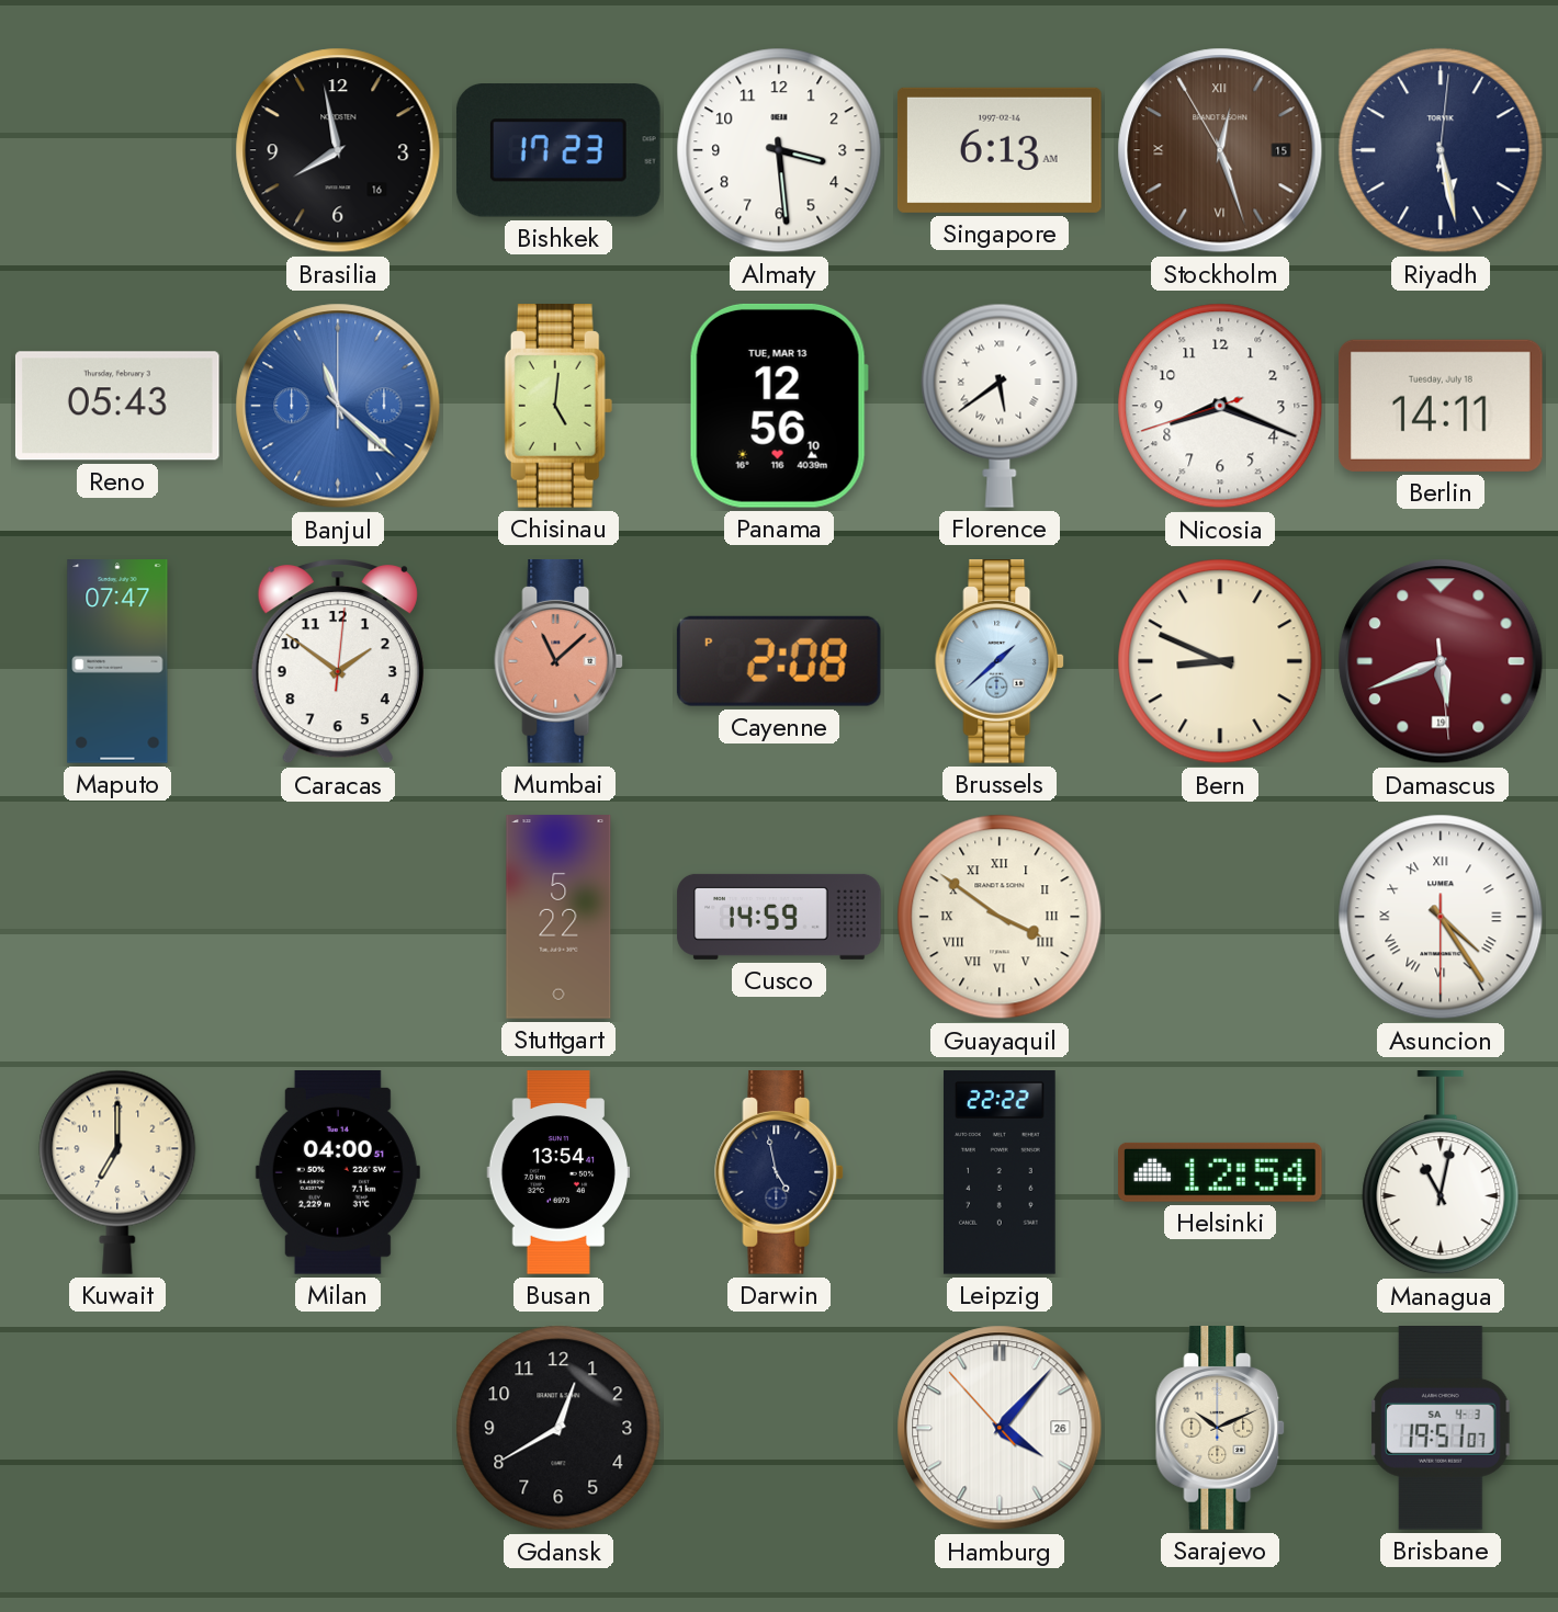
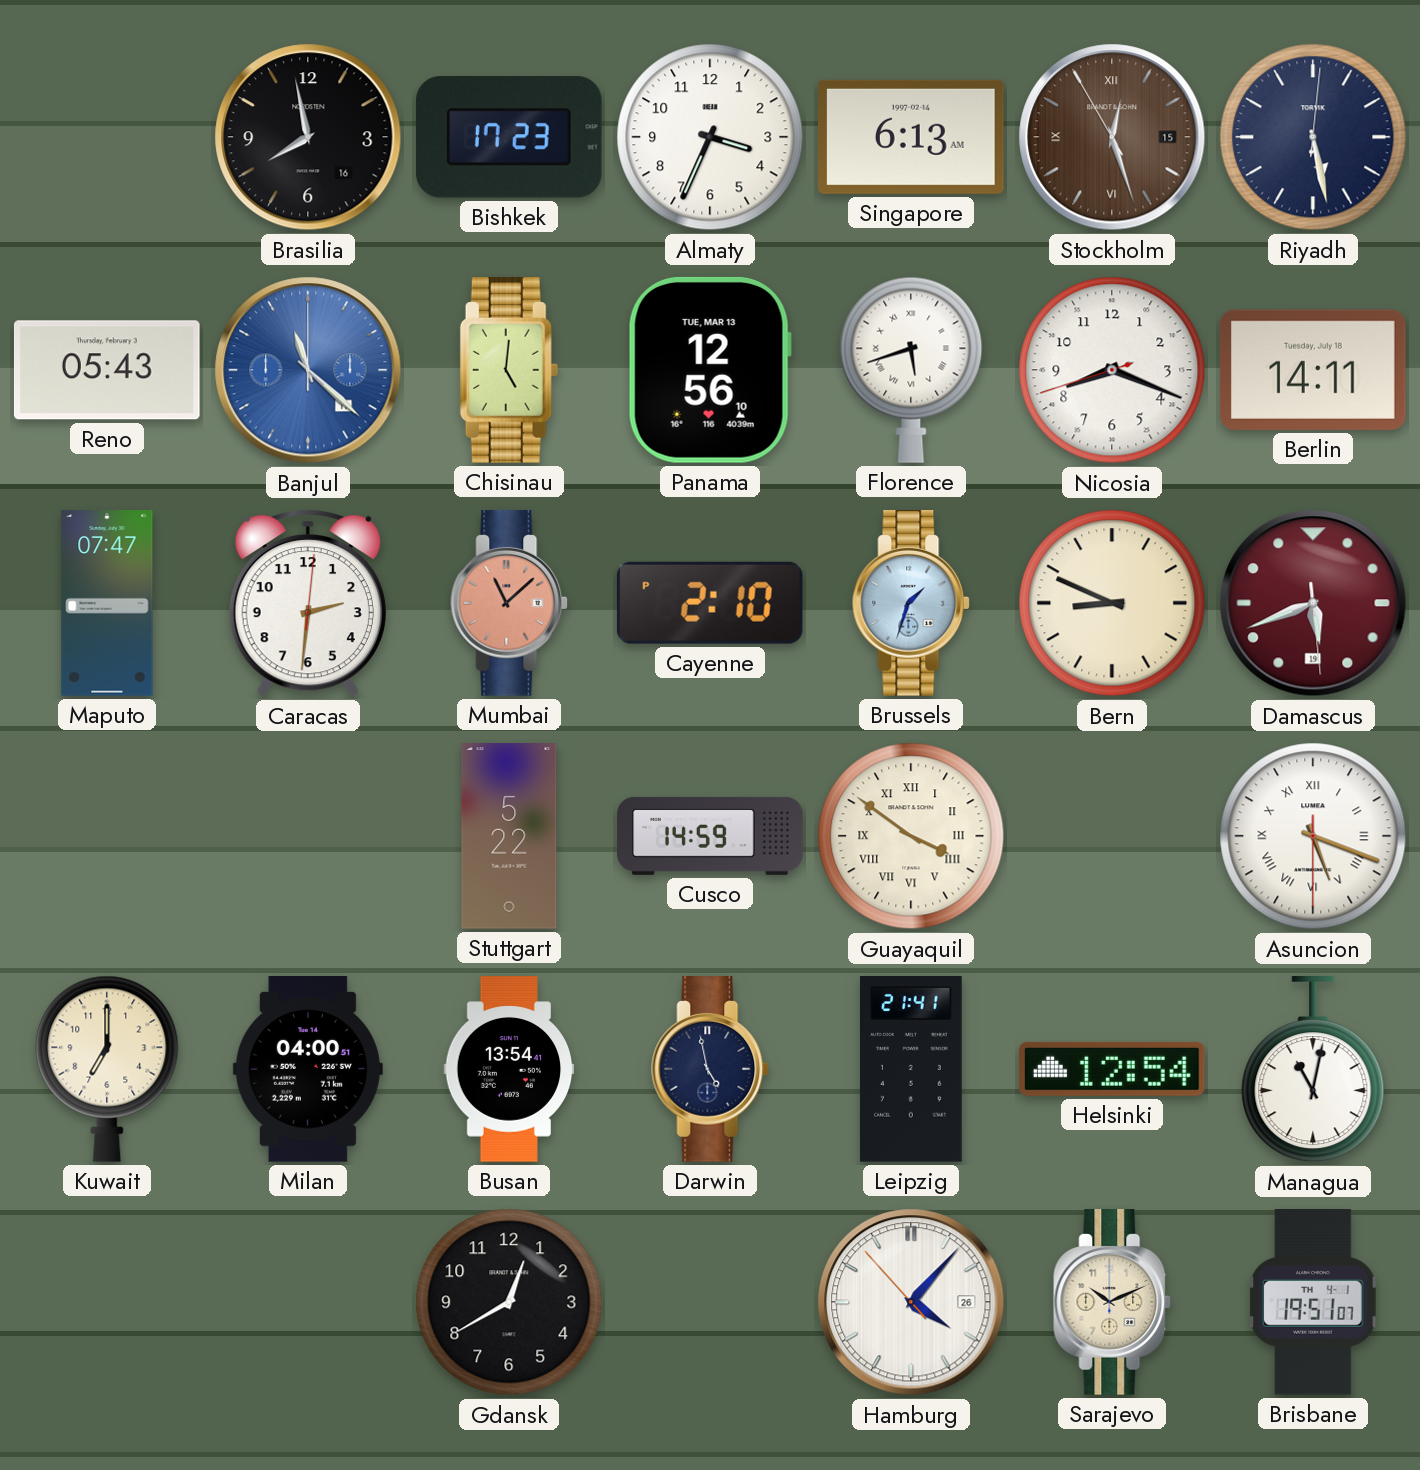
Almaty: 3:29 -> 3:34 (710, 137)
Florence: 5:39 -> 5:42 (911, 370)
Caracas: 1:51 -> 2:31 (308, 604)
Cayenne: 2:08 -> 2:10 (710, 603)
Brussels: 1:38 -> 1:33 (912, 604)
Asuncion: 4:24 -> 5:18 (1313, 836)
Leipzig: 22:22 -> 21:41 (911, 1069)
Brisbane date: SA 4-3 -> TH 4-1 (1313, 1303)
